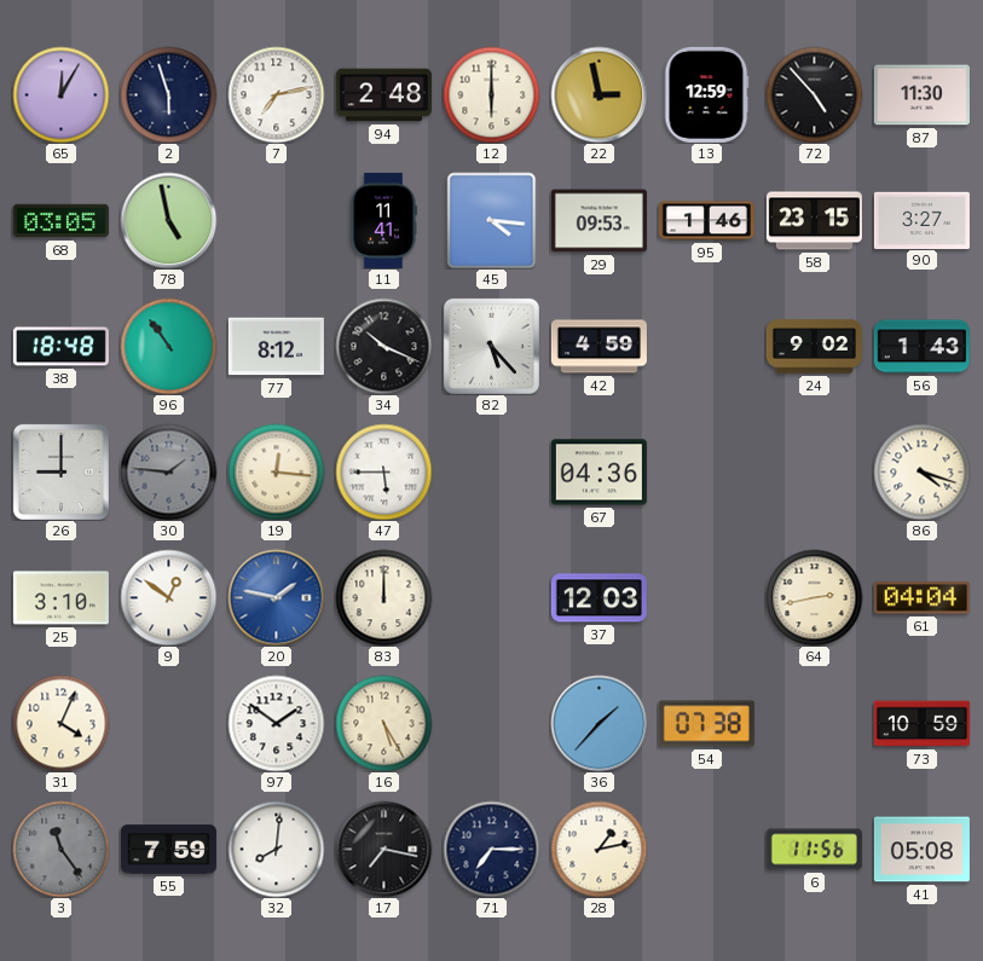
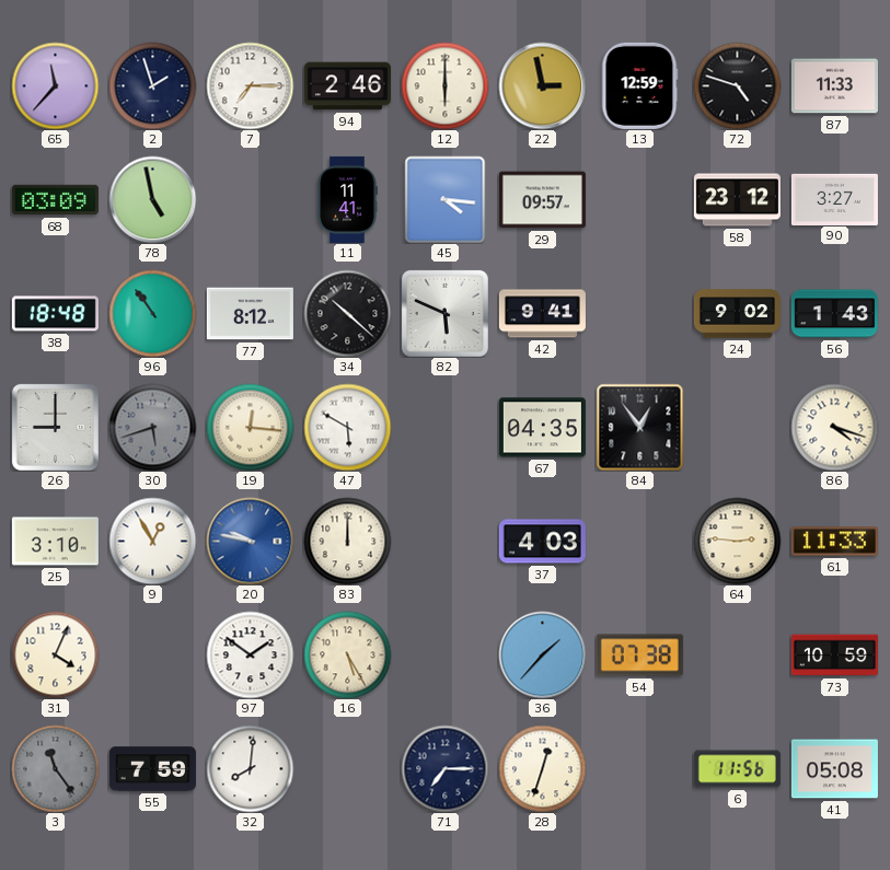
65: 12:05 -> 11:37 (55, 85)
2: 5:57 -> 1:57 (152, 85)
7: 7:13 -> 7:15 (250, 85)
94: 2:48 -> 2:46 (347, 86)
72: 4:53 -> 4:48 (737, 85)
87: 11:30 -> 11:33 (834, 86)
68: 03:05 -> 03:09 (55, 200)
29: 09:53 -> 09:57 (542, 200)
95: 1:46 -> none (706, 221)
58: 23:15 -> 23:12 (737, 200)
34: 10:19 -> 10:22 (347, 313)
82: 5:23 -> 5:49 (444, 313)
42: 4:59 -> 9:41 (542, 314)
30: 1:46 -> 5:42 (152, 427)
47: 5:45 -> 5:50 (347, 427)
67: 04:36 -> 04:35 (542, 428)
84: none -> 12:54 (639, 427)
9: 12:51 -> 12:55 (152, 541)
20: 1:47 -> 9:47 (250, 541)
37: 12:03 -> 4:03 (542, 542)
64: 2:43 -> 2:46 (737, 541)
61: 04:04 -> 11:33 (834, 542)
17: 7:17 -> none (383, 849)
28: 1:13 -> 12:33 (542, 768)
